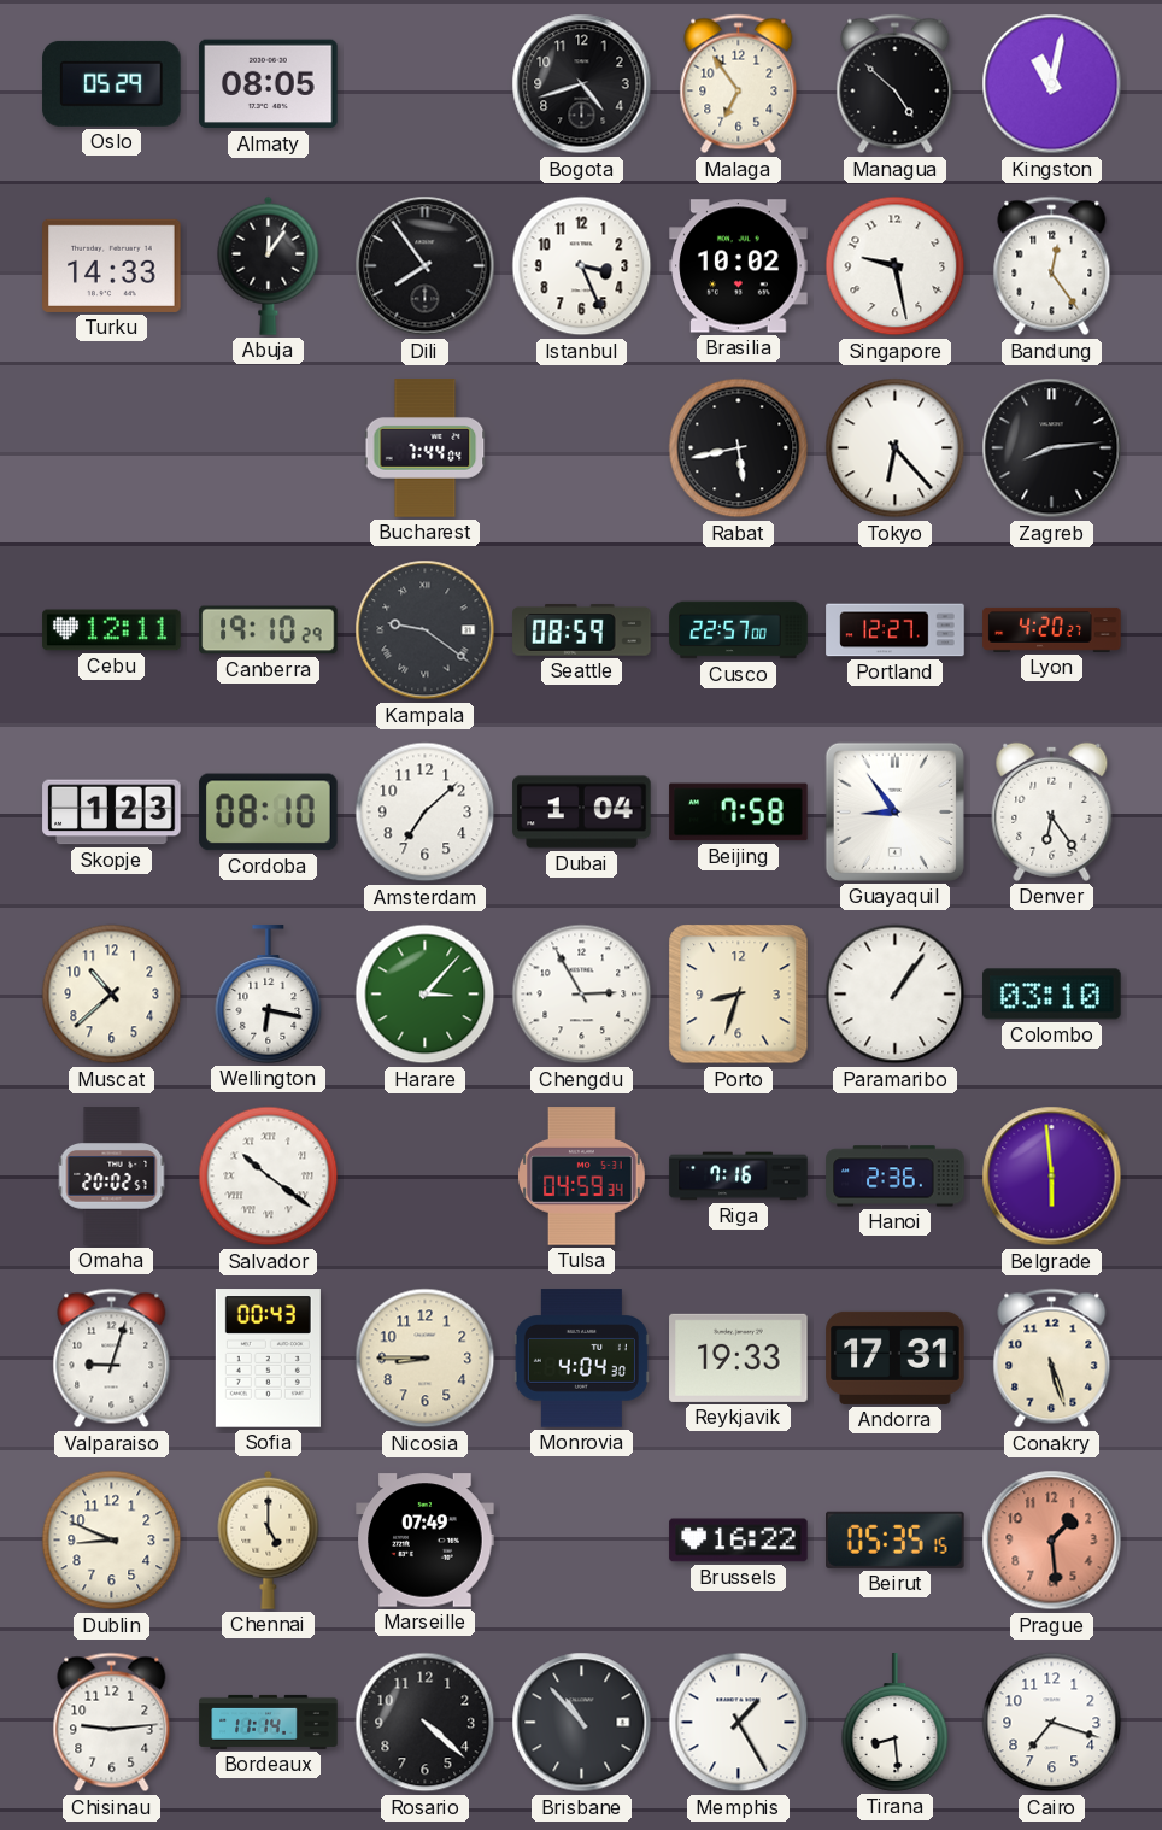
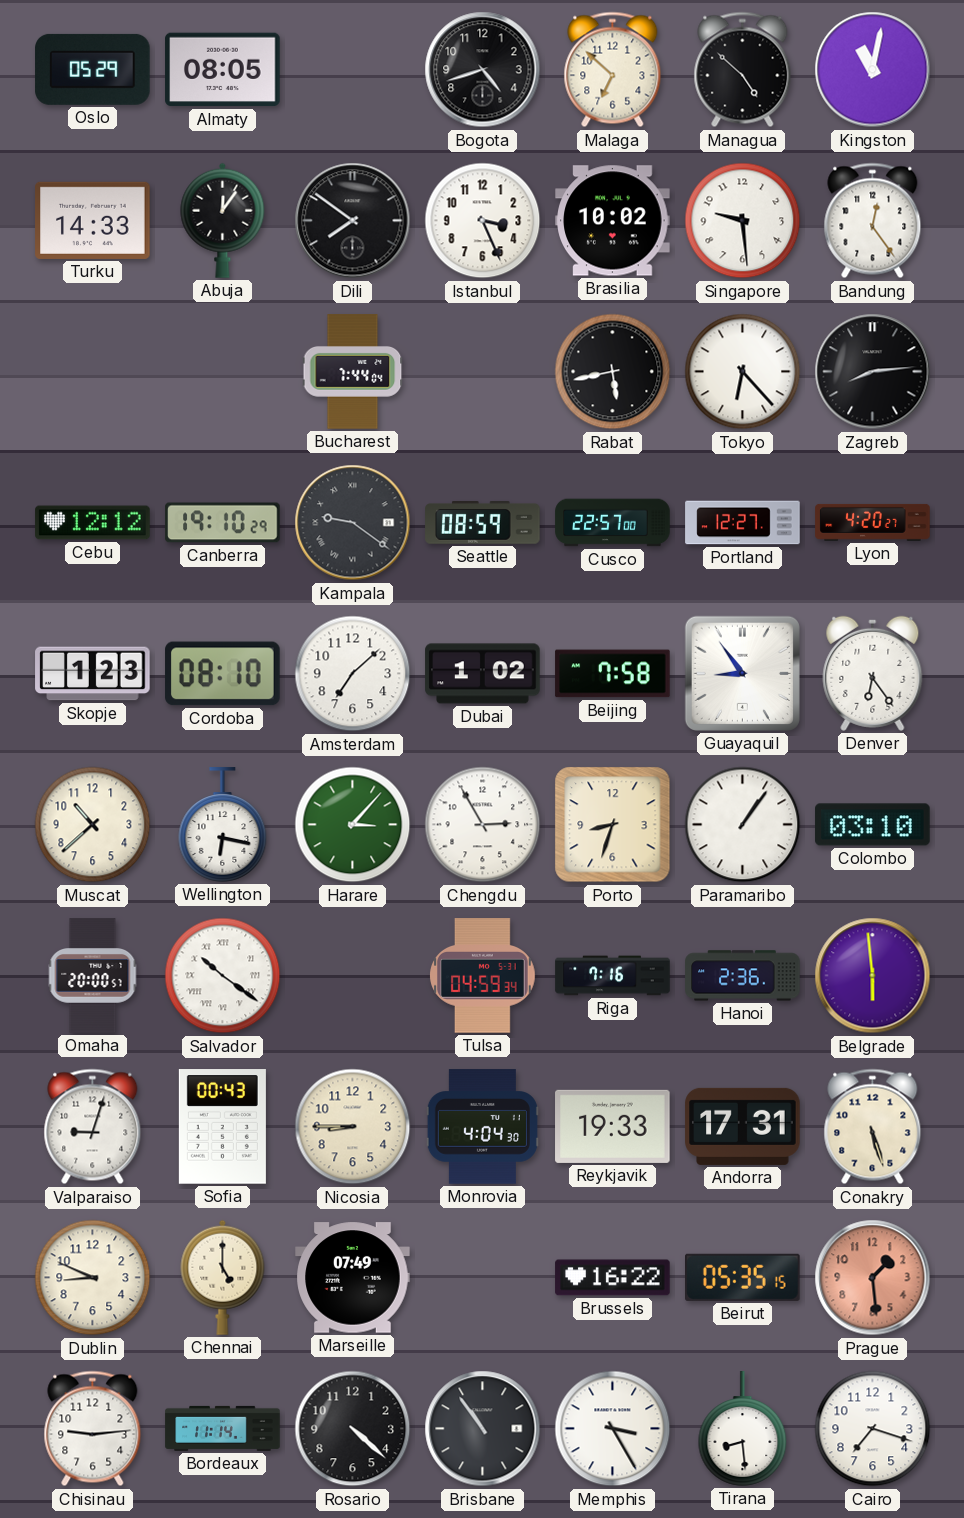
Malaga: 6:54 -> 6:52 (613, 70)
Dili: 7:54 -> 7:51 (353, 221)
Singapore: 9:28 -> 9:29 (743, 221)
Cebu: 12:11 -> 12:12 (93, 523)
Dubai: 1:04 -> 1:02 (483, 674)
Omaha: 20:02 -> 20:00 (93, 976)
Brisbane: 10:53 -> 10:54 (483, 1429)
Memphis: 1:25 -> 3:25 (613, 1429)
